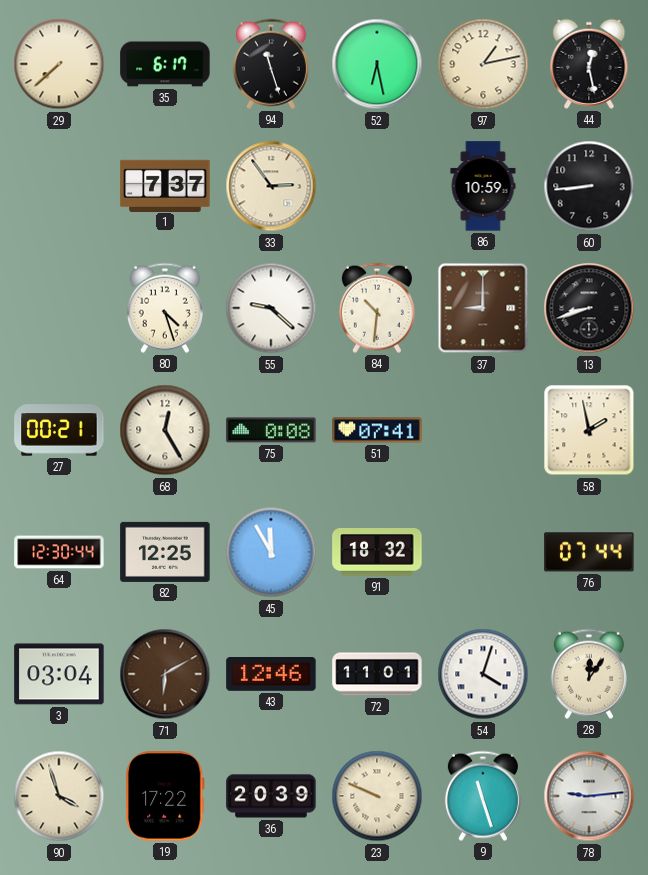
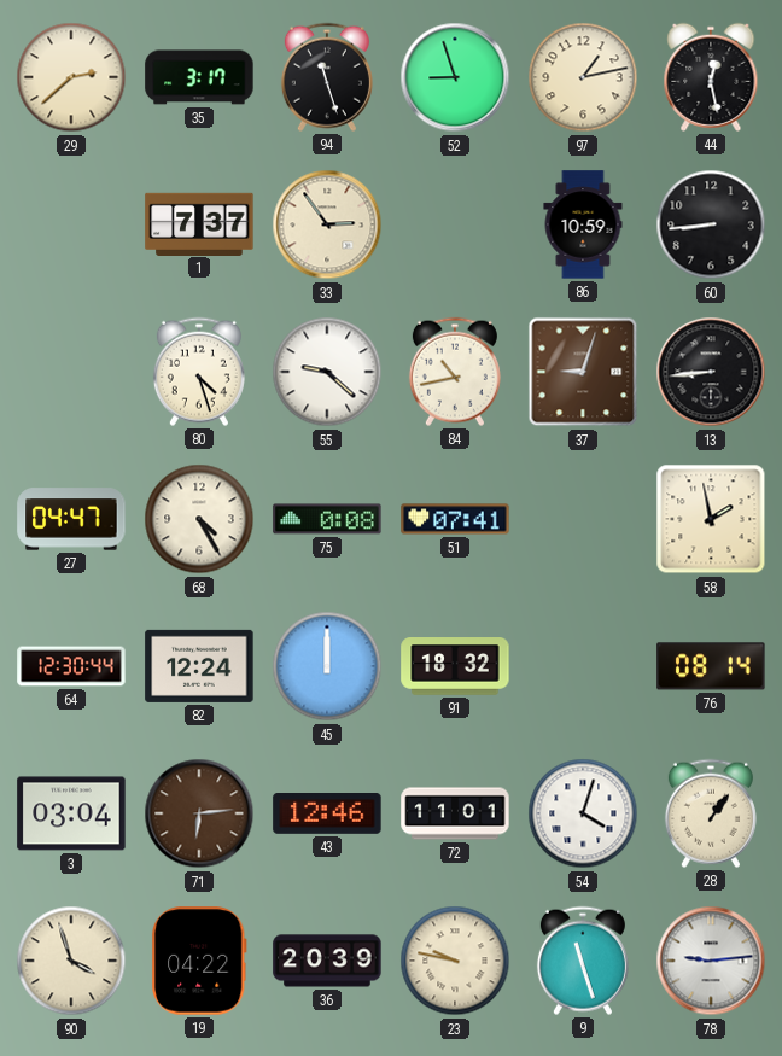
29: 7:38 -> 2:38 (71, 77)
35: 6:17 -> 3:17 (199, 77)
52: 6:28 -> 8:57 (455, 77)
84: 10:31 -> 10:43 (455, 372)
37: 9:00 -> 9:03 (583, 372)
13: 8:42 -> 8:44 (711, 372)
27: 00:21 -> 04:47 (71, 519)
68: 12:25 -> 4:25 (199, 519)
82: 12:25 -> 12:24 (199, 666)
45: 11:55 -> 12:00 (327, 666)
76: 07:44 -> 08:14 (711, 666)
71: 6:10 -> 6:14 (199, 813)
28: 12:06 -> 1:06 (711, 813)
19: 17:22 -> 04:22 (200, 961)
23: 9:49 -> 9:47 (455, 961)
